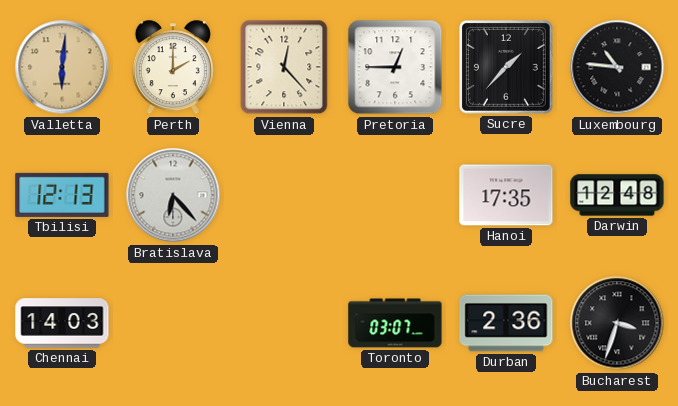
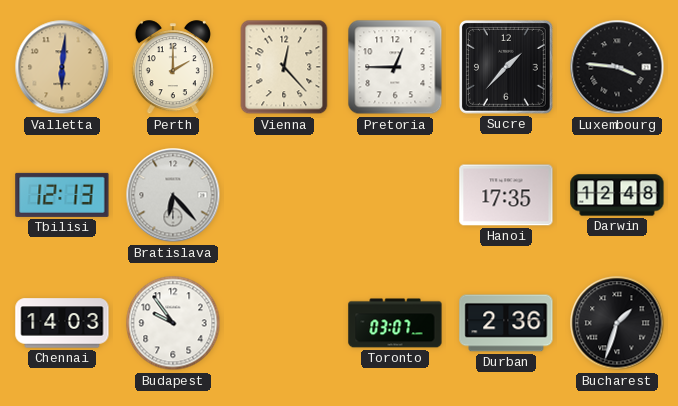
Luxembourg: 10:46 -> 3:46 (617, 67)
Budapest: none -> 9:54 (173, 323)
Bucharest: 3:33 -> 1:33 (617, 323)
